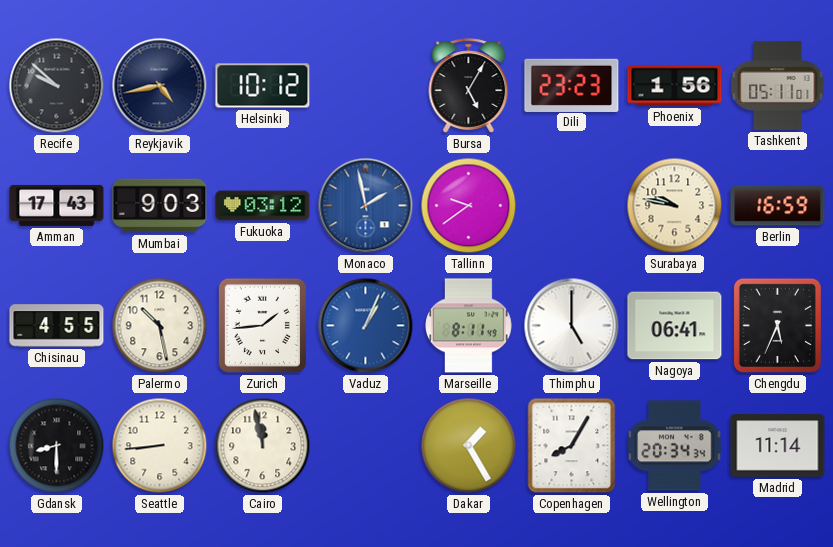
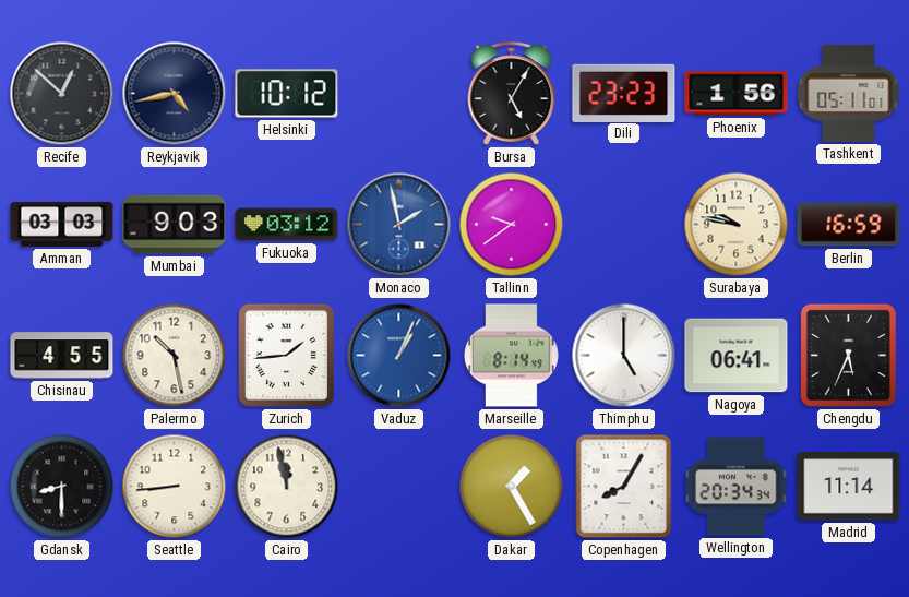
Recife: 9:52 -> 12:52 (62, 94)
Amman: 17:43 -> 03:03 (62, 224)
Marseille: 8:11 -> 8:14 (512, 356)
